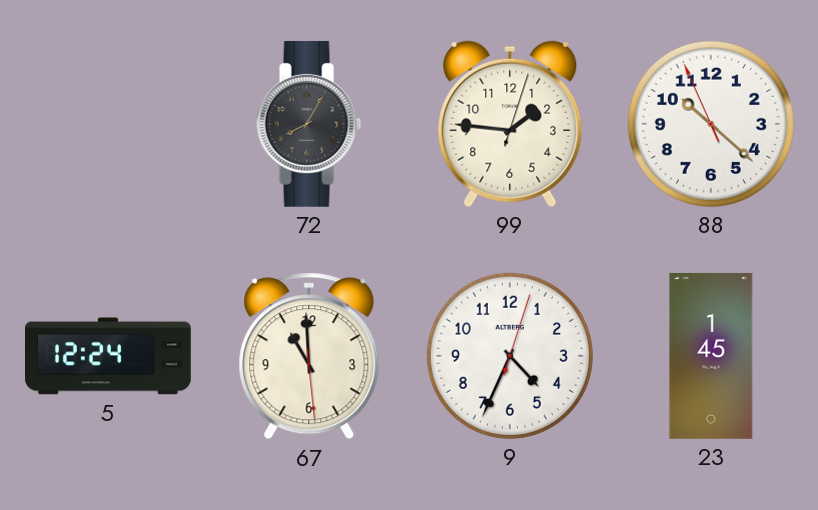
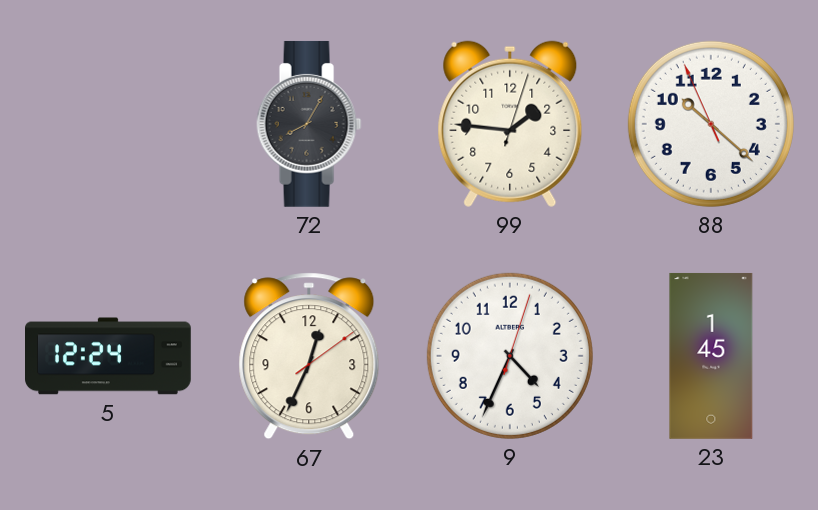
67: 10:59 -> 12:34 (309, 356)
